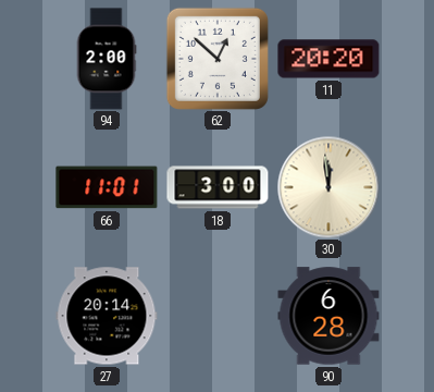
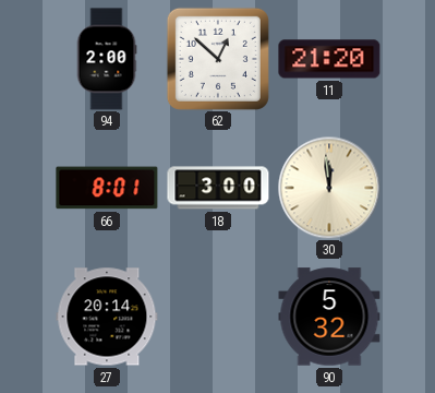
11: 20:20 -> 21:20 (329, 59)
66: 11:01 -> 8:01 (107, 188)
90: 6:28 -> 5:32 (329, 317)
